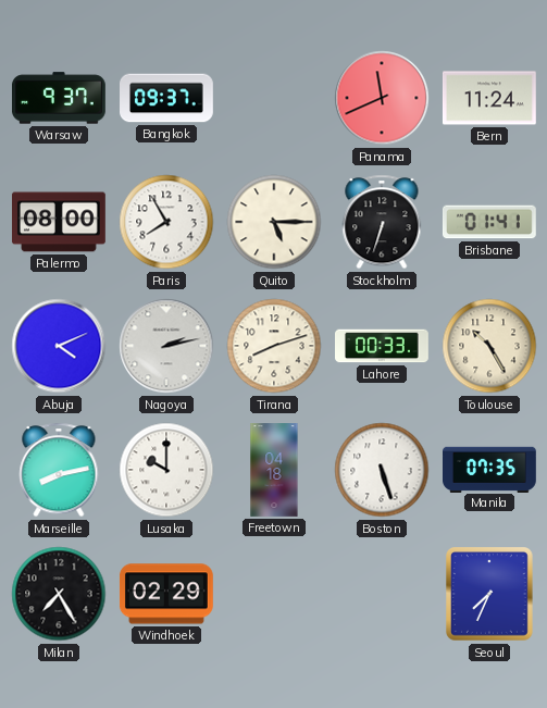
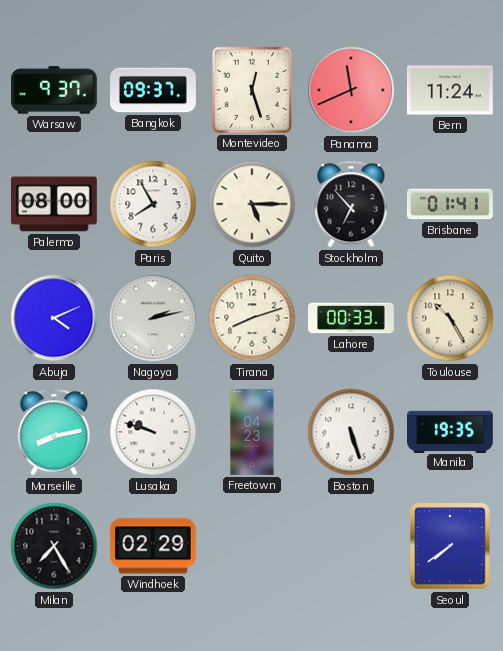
Montevideo: none -> 12:27 (252, 90)
Stockholm: 6:33 -> 6:53 (351, 204)
Lusaka: 10:00 -> 9:48 (153, 432)
Freetown: 04:18 -> 04:23 (252, 433)
Manila: 07:35 -> 19:35 (451, 431)
Seoul: 7:34 -> 7:39 (451, 547)
